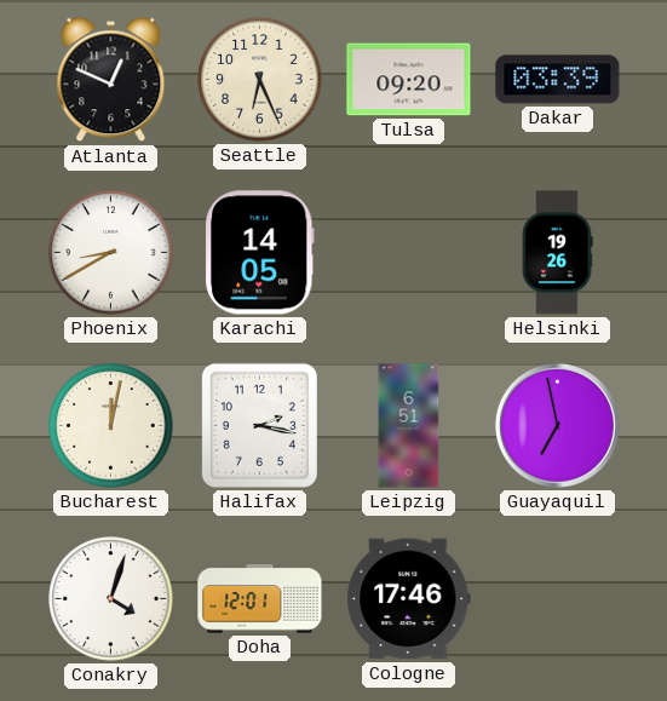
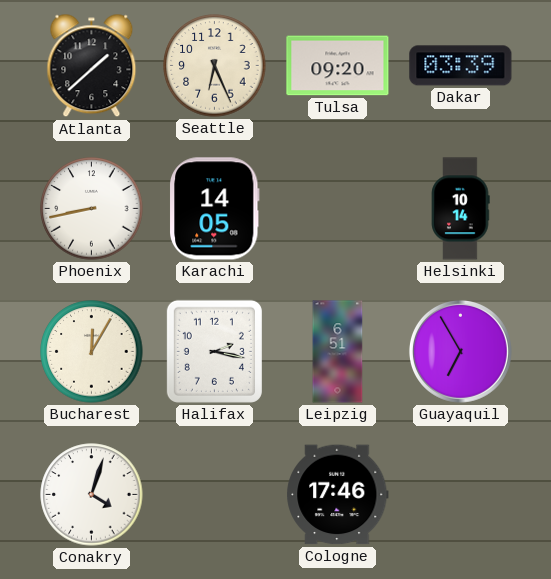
Atlanta: 12:49 -> 1:38 (92, 66)
Phoenix: 8:40 -> 8:43 (92, 209)
Helsinki: 19:26 -> 10:14 (460, 209)
Bucharest: 12:02 -> 12:05 (92, 352)
Guayaquil: 6:58 -> 6:55 (460, 351)
Doha: 12:01 -> none (260, 599)
